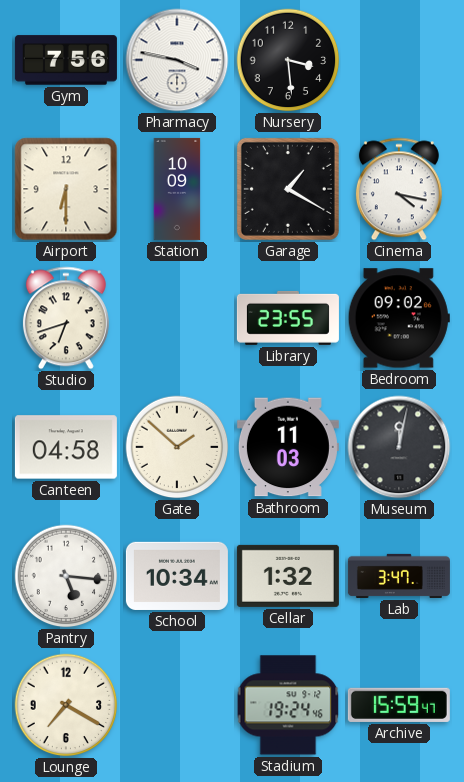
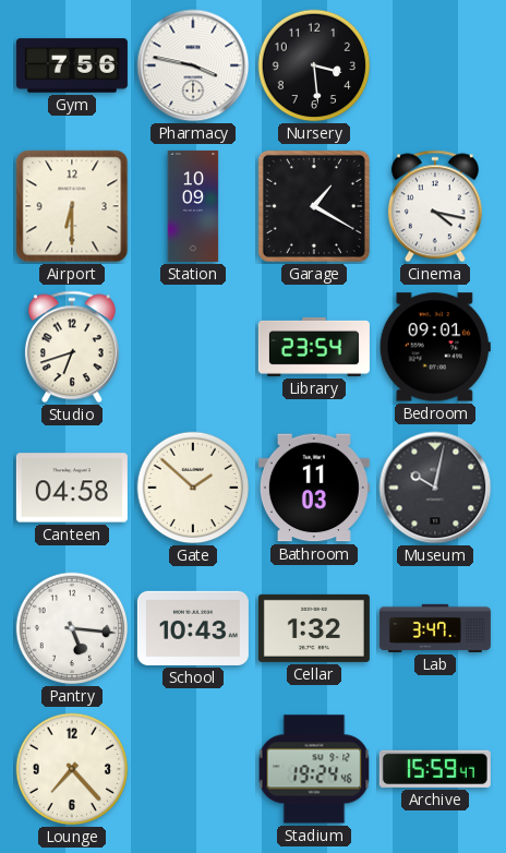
Library: 23:55 -> 23:54 (314, 347)
Bedroom: 09:02 -> 09:01 (435, 347)
Museum: 12:02 -> 10:02 (435, 488)
School: 10:34 -> 10:43 (193, 628)
Lounge: 7:20 -> 7:23 (72, 769)
